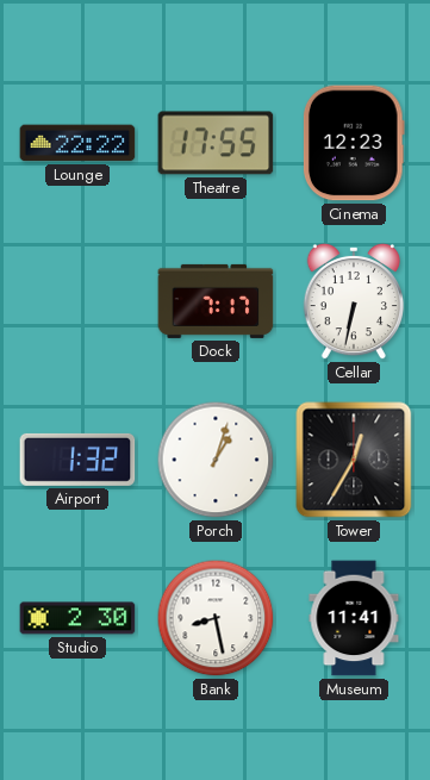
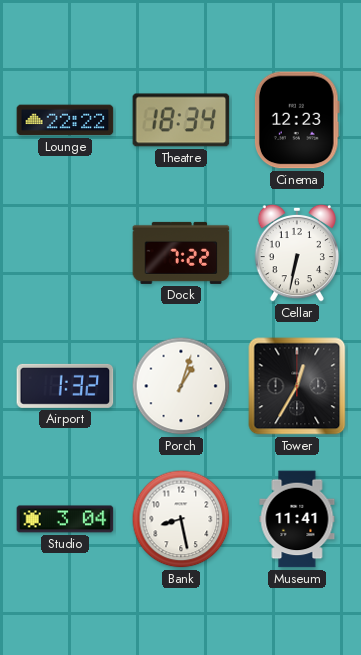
Theatre: 17:55 -> 18:34 (181, 120)
Dock: 7:17 -> 7:22 (181, 253)
Studio: 2:30 -> 3:04 (65, 519)
